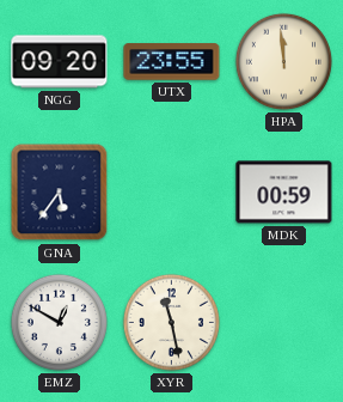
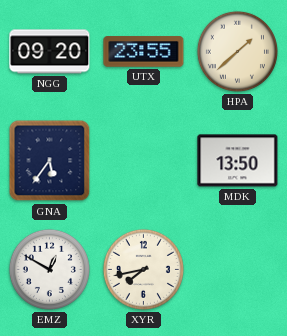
HPA: 11:59 -> 1:38 (237, 51)
MDK: 00:59 -> 13:50 (238, 161)
XYR: 11:28 -> 7:43 (143, 269)
